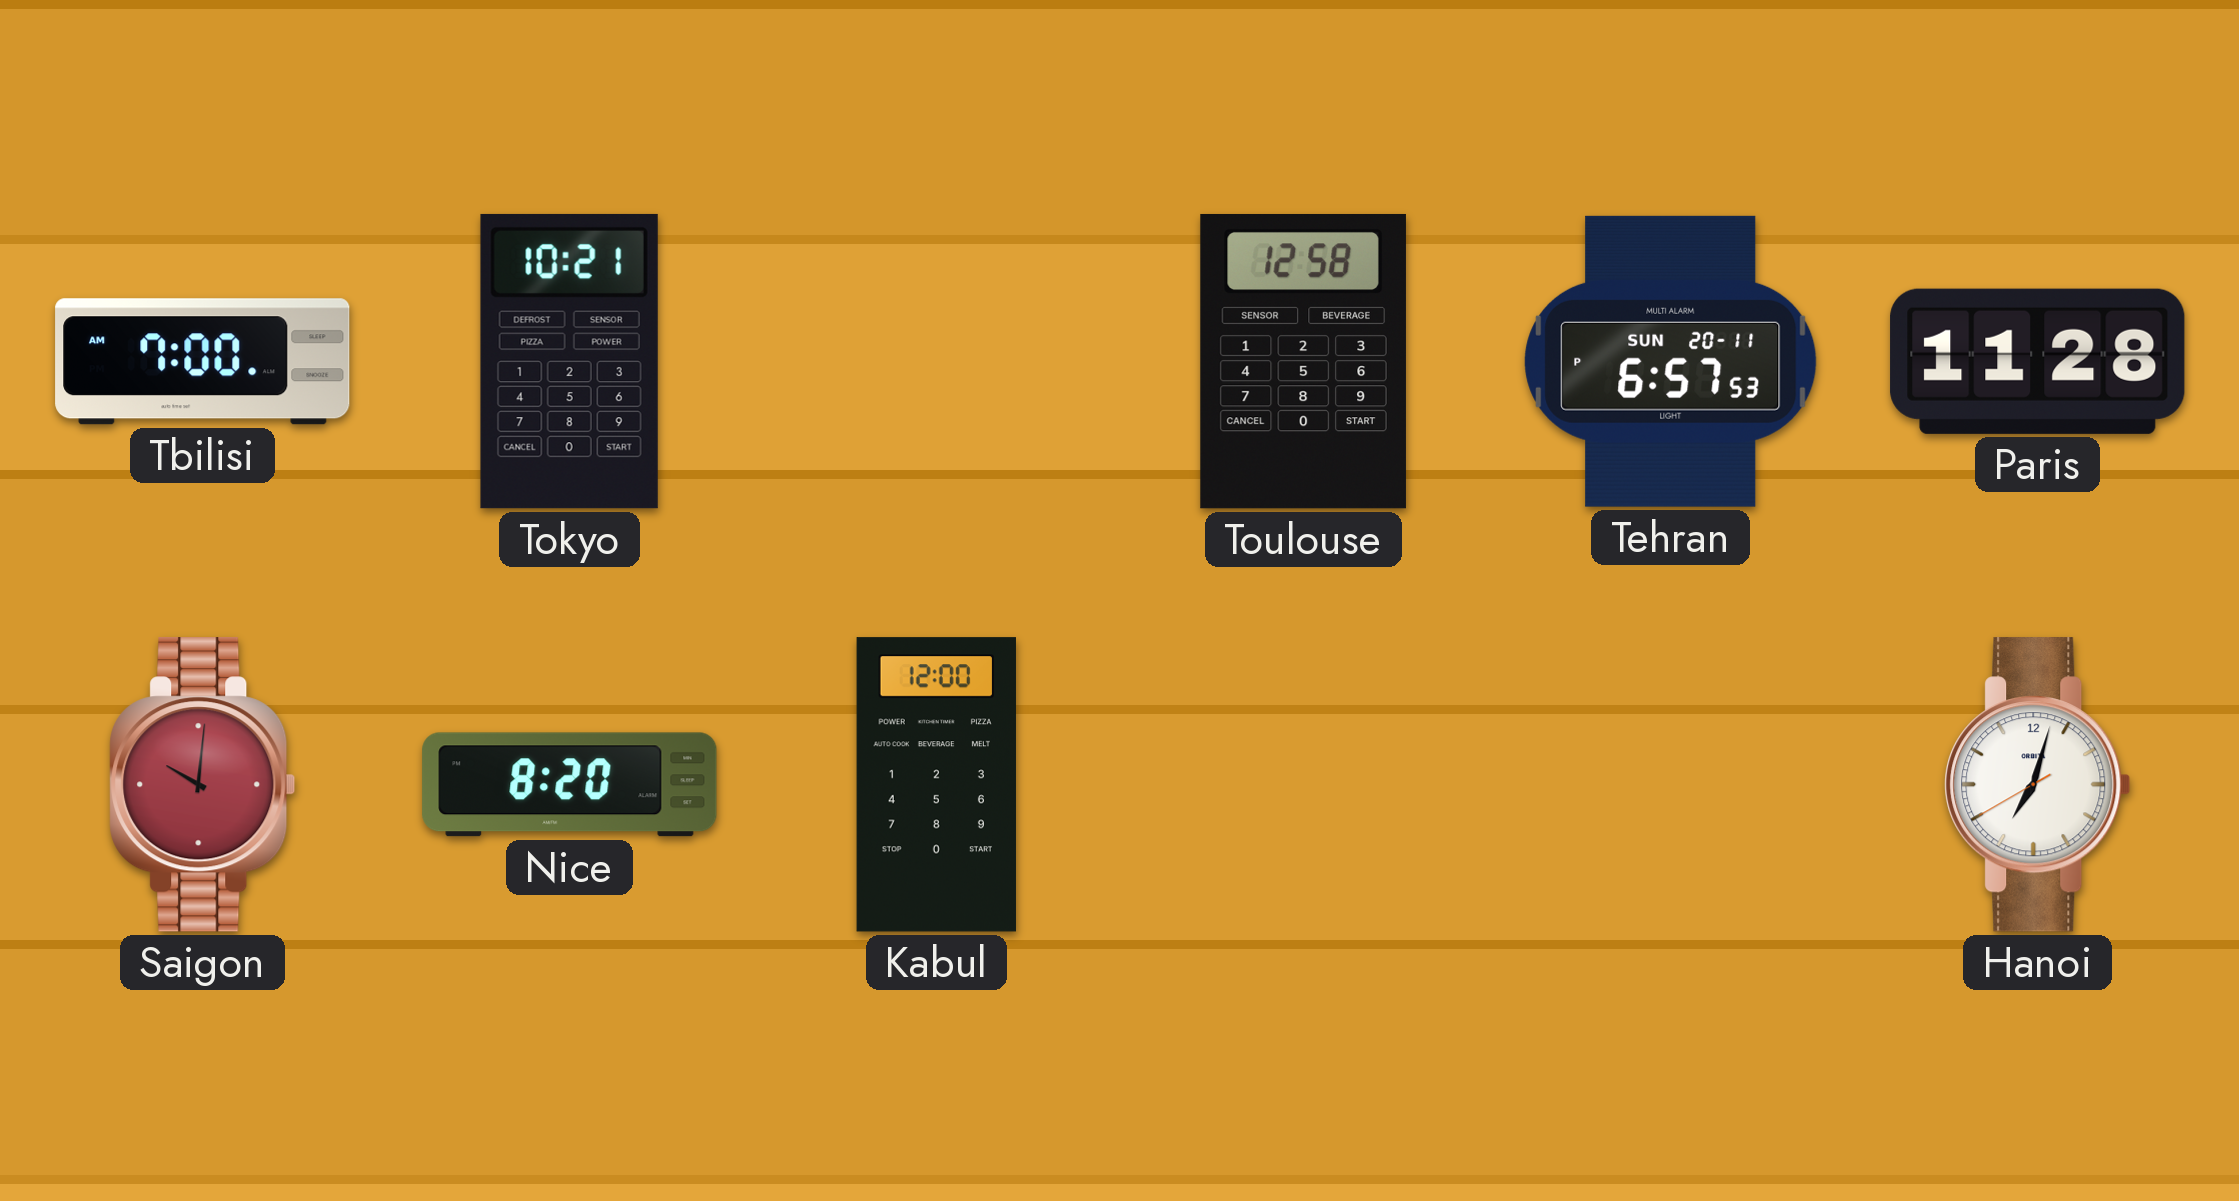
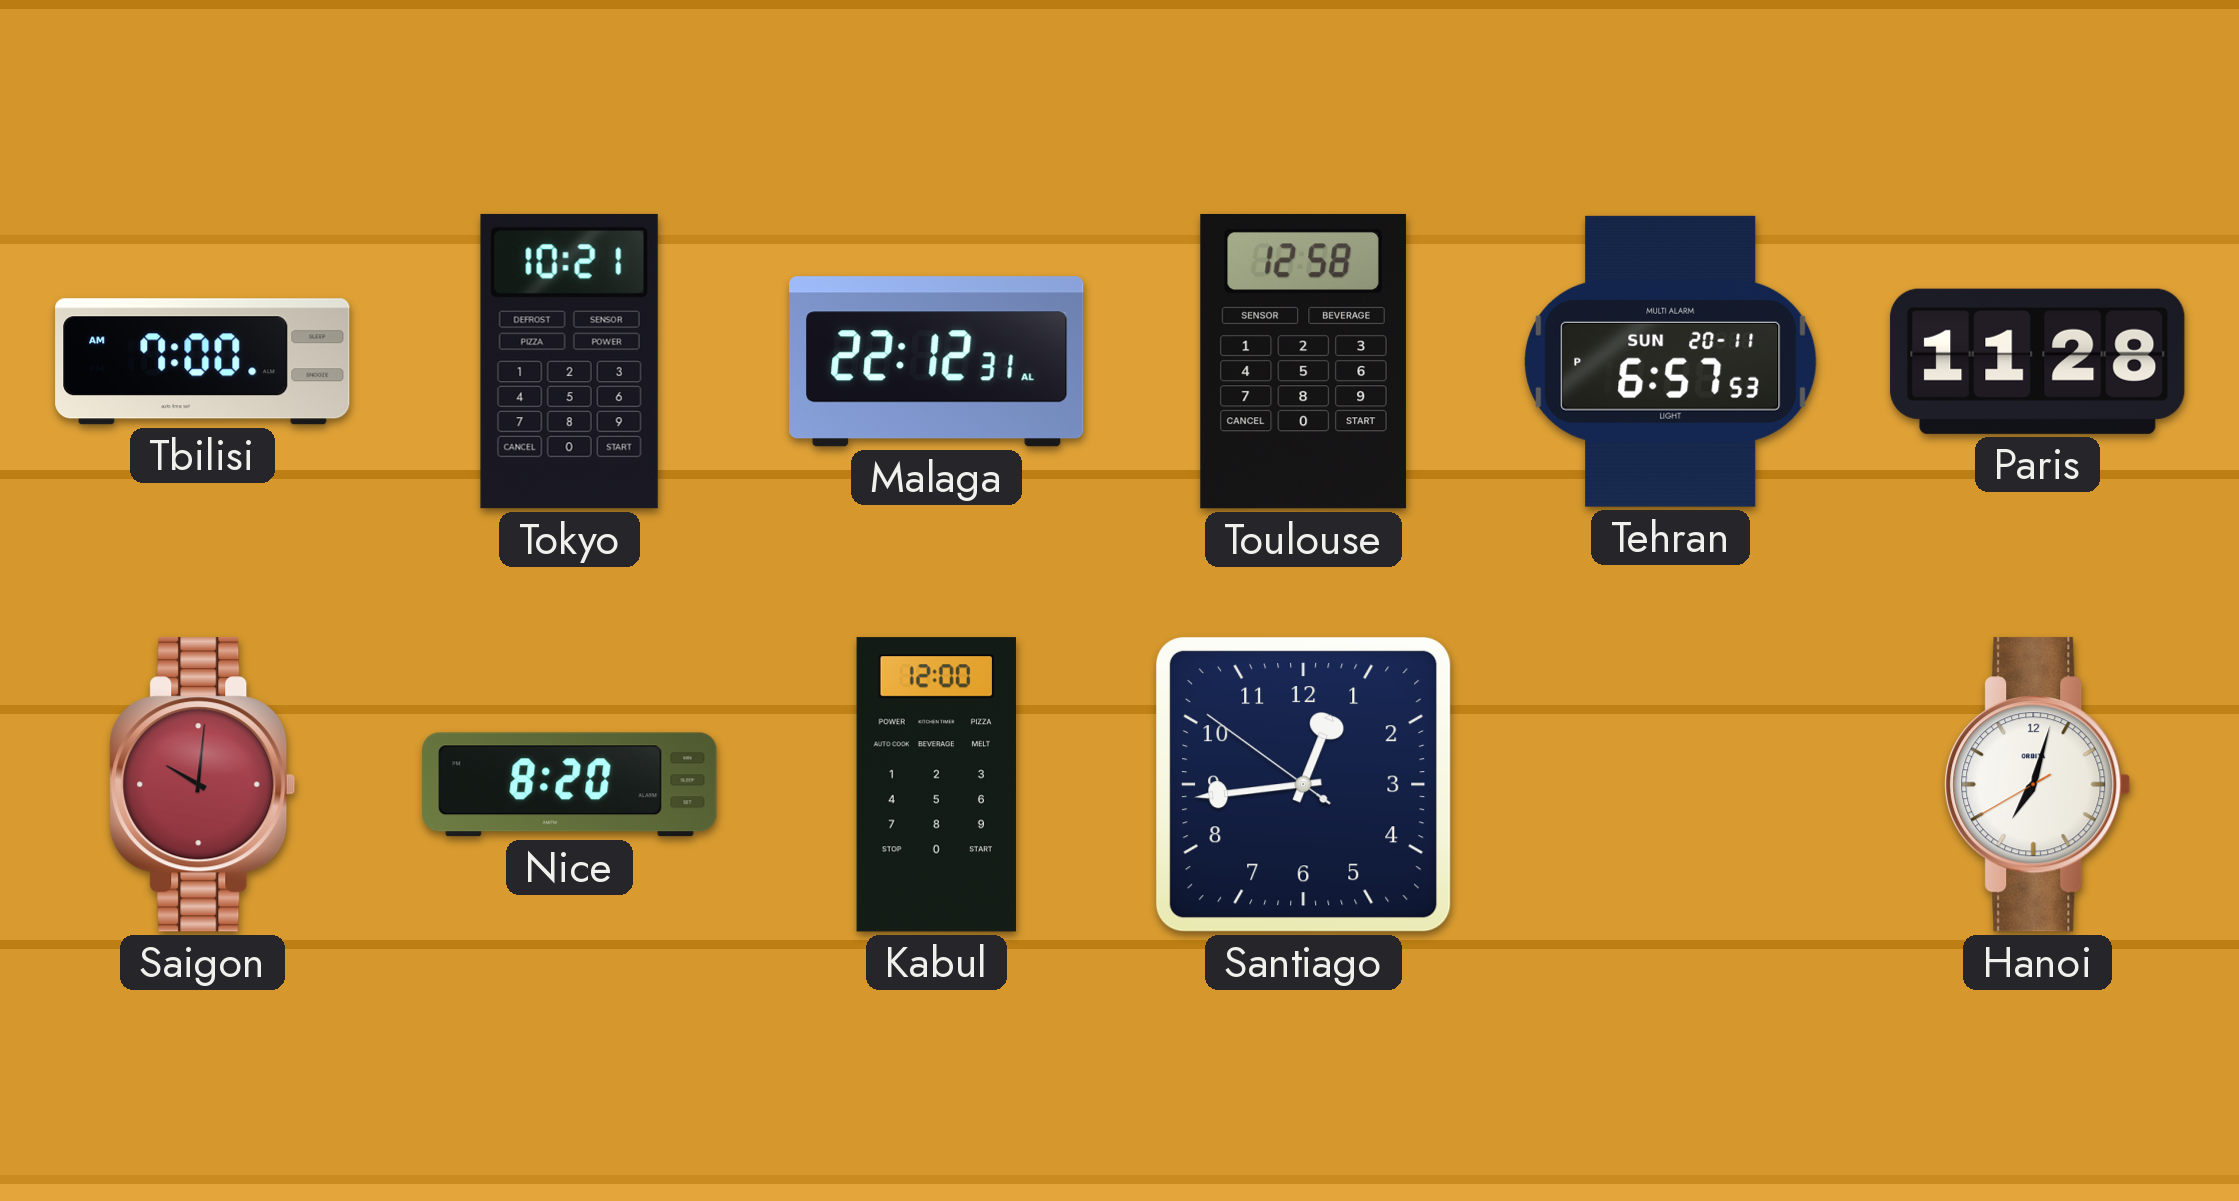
Malaga: none -> 22:12 (937, 362)
Santiago: none -> 12:43 (1303, 784)
